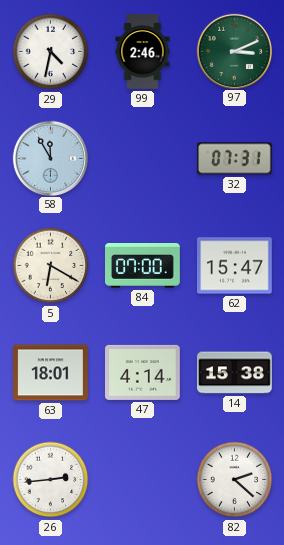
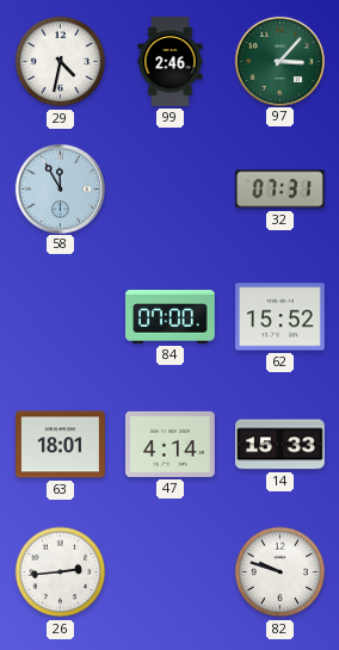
97: 3:11 -> 3:07 (279, 61)
5: 6:20 -> none (51, 266)
62: 15:47 -> 15:52 (281, 317)
14: 15:38 -> 15:33 (281, 445)
82: 2:22 -> 9:48 (281, 572)
